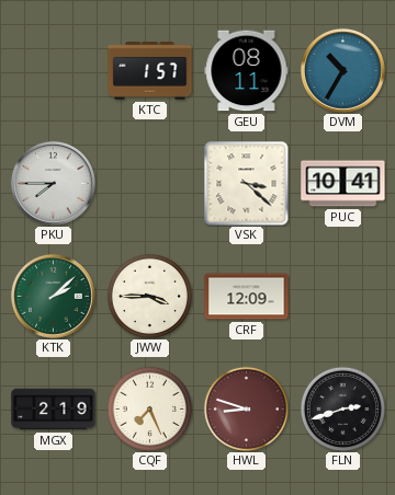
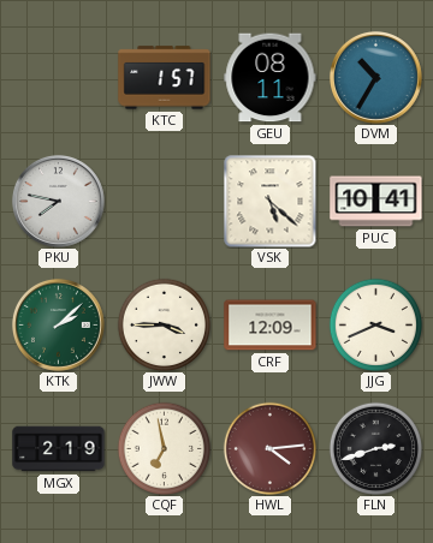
PKU: 7:45 -> 7:47 (59, 202)
VSK: 3:22 -> 5:22 (269, 201)
JJG: none -> 3:41 (375, 324)
CQF: 7:26 -> 6:58 (164, 448)
HWL: 8:48 -> 4:14 (269, 448)
